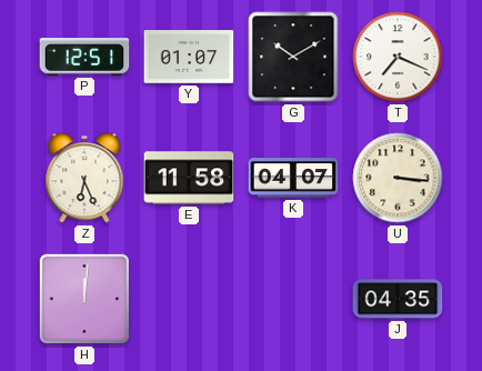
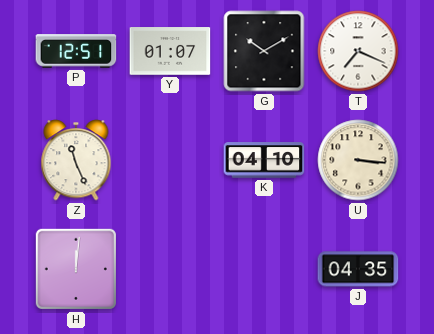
Z: 6:26 -> 11:26 (76, 160)
E: 11:58 -> none (189, 178)
K: 04:07 -> 04:10 (264, 160)
